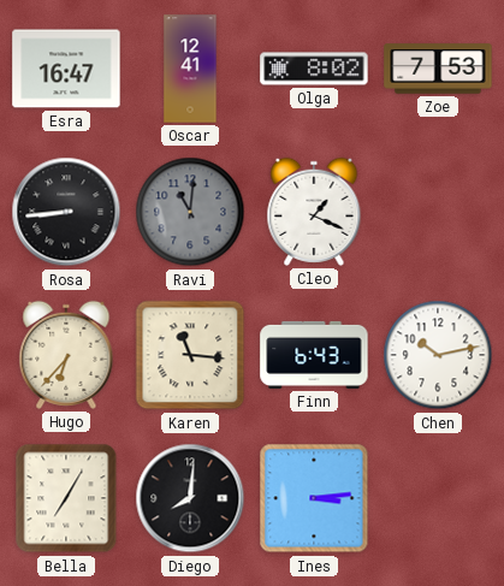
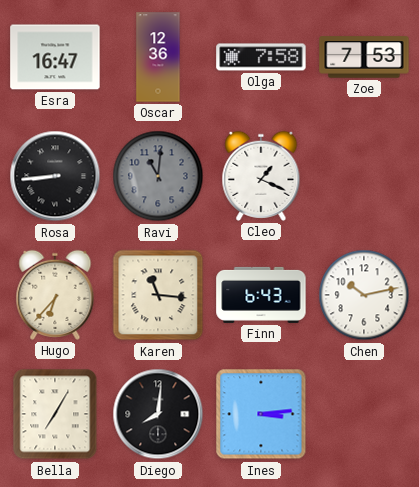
Oscar: 12:41 -> 12:36 (158, 57)
Olga: 8:02 -> 7:58 (261, 57)
